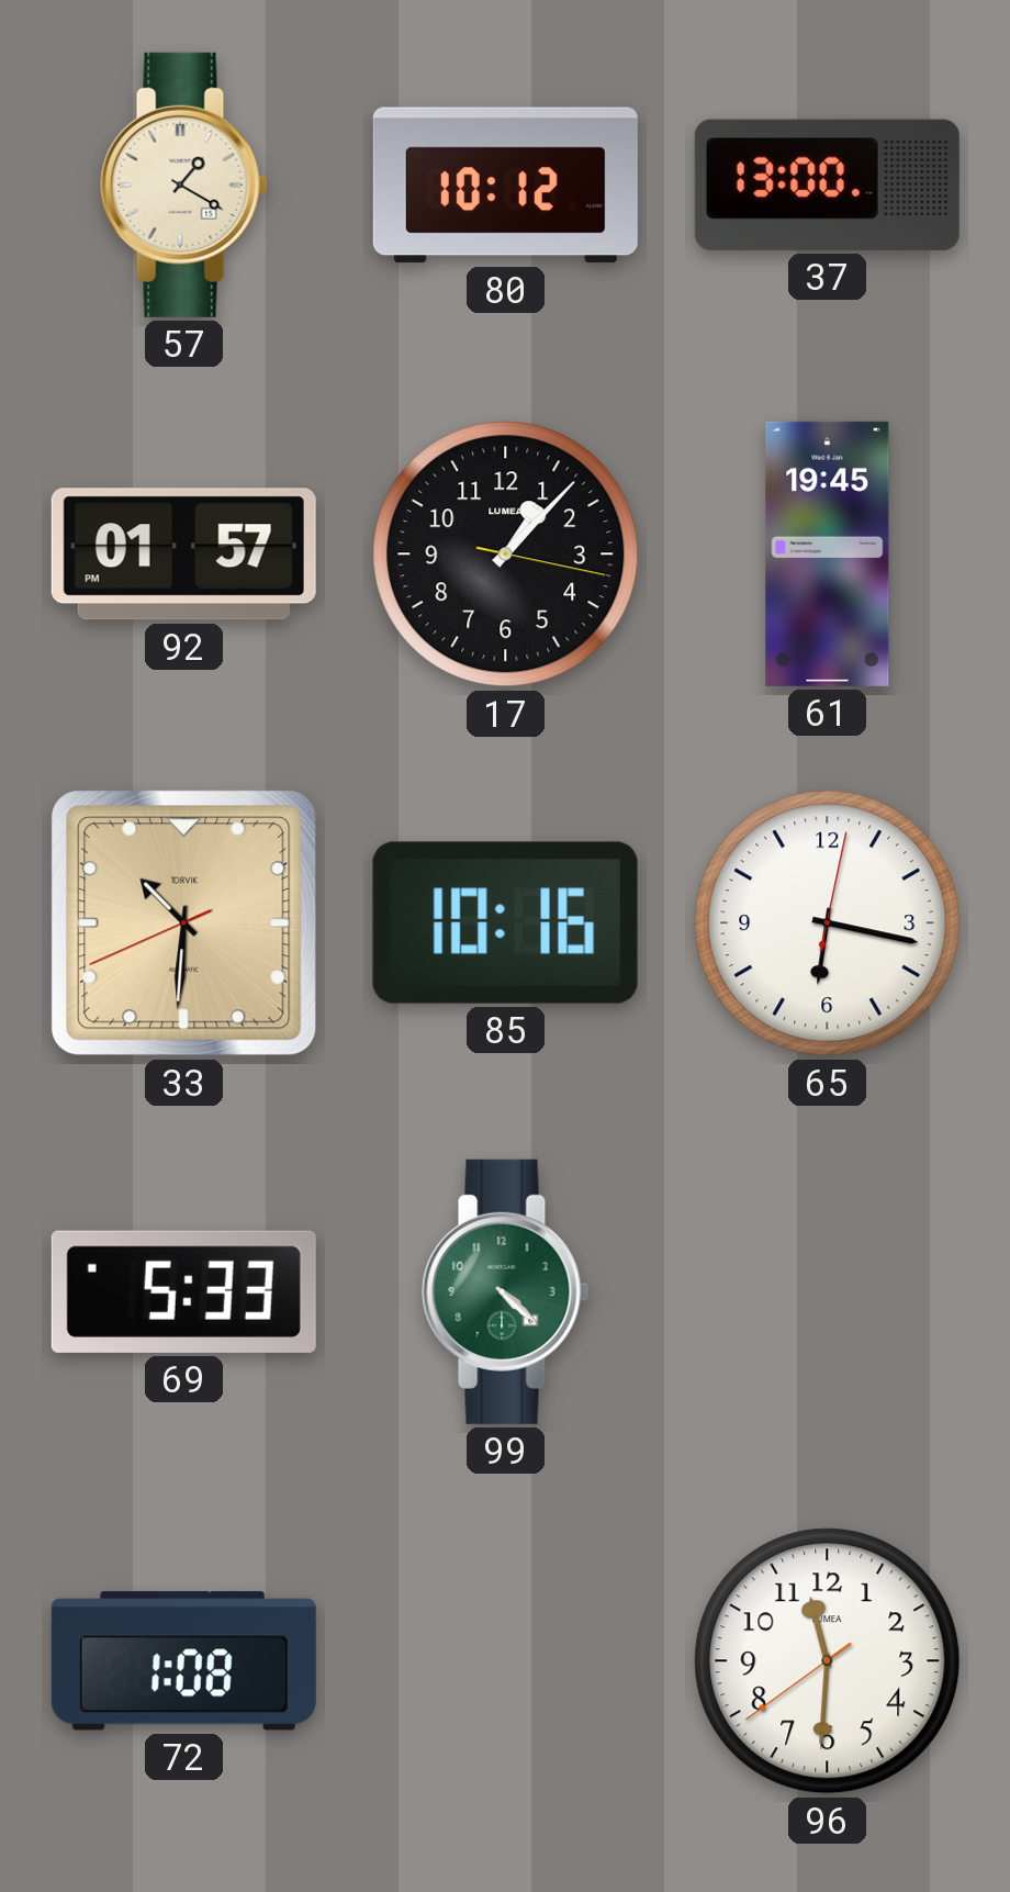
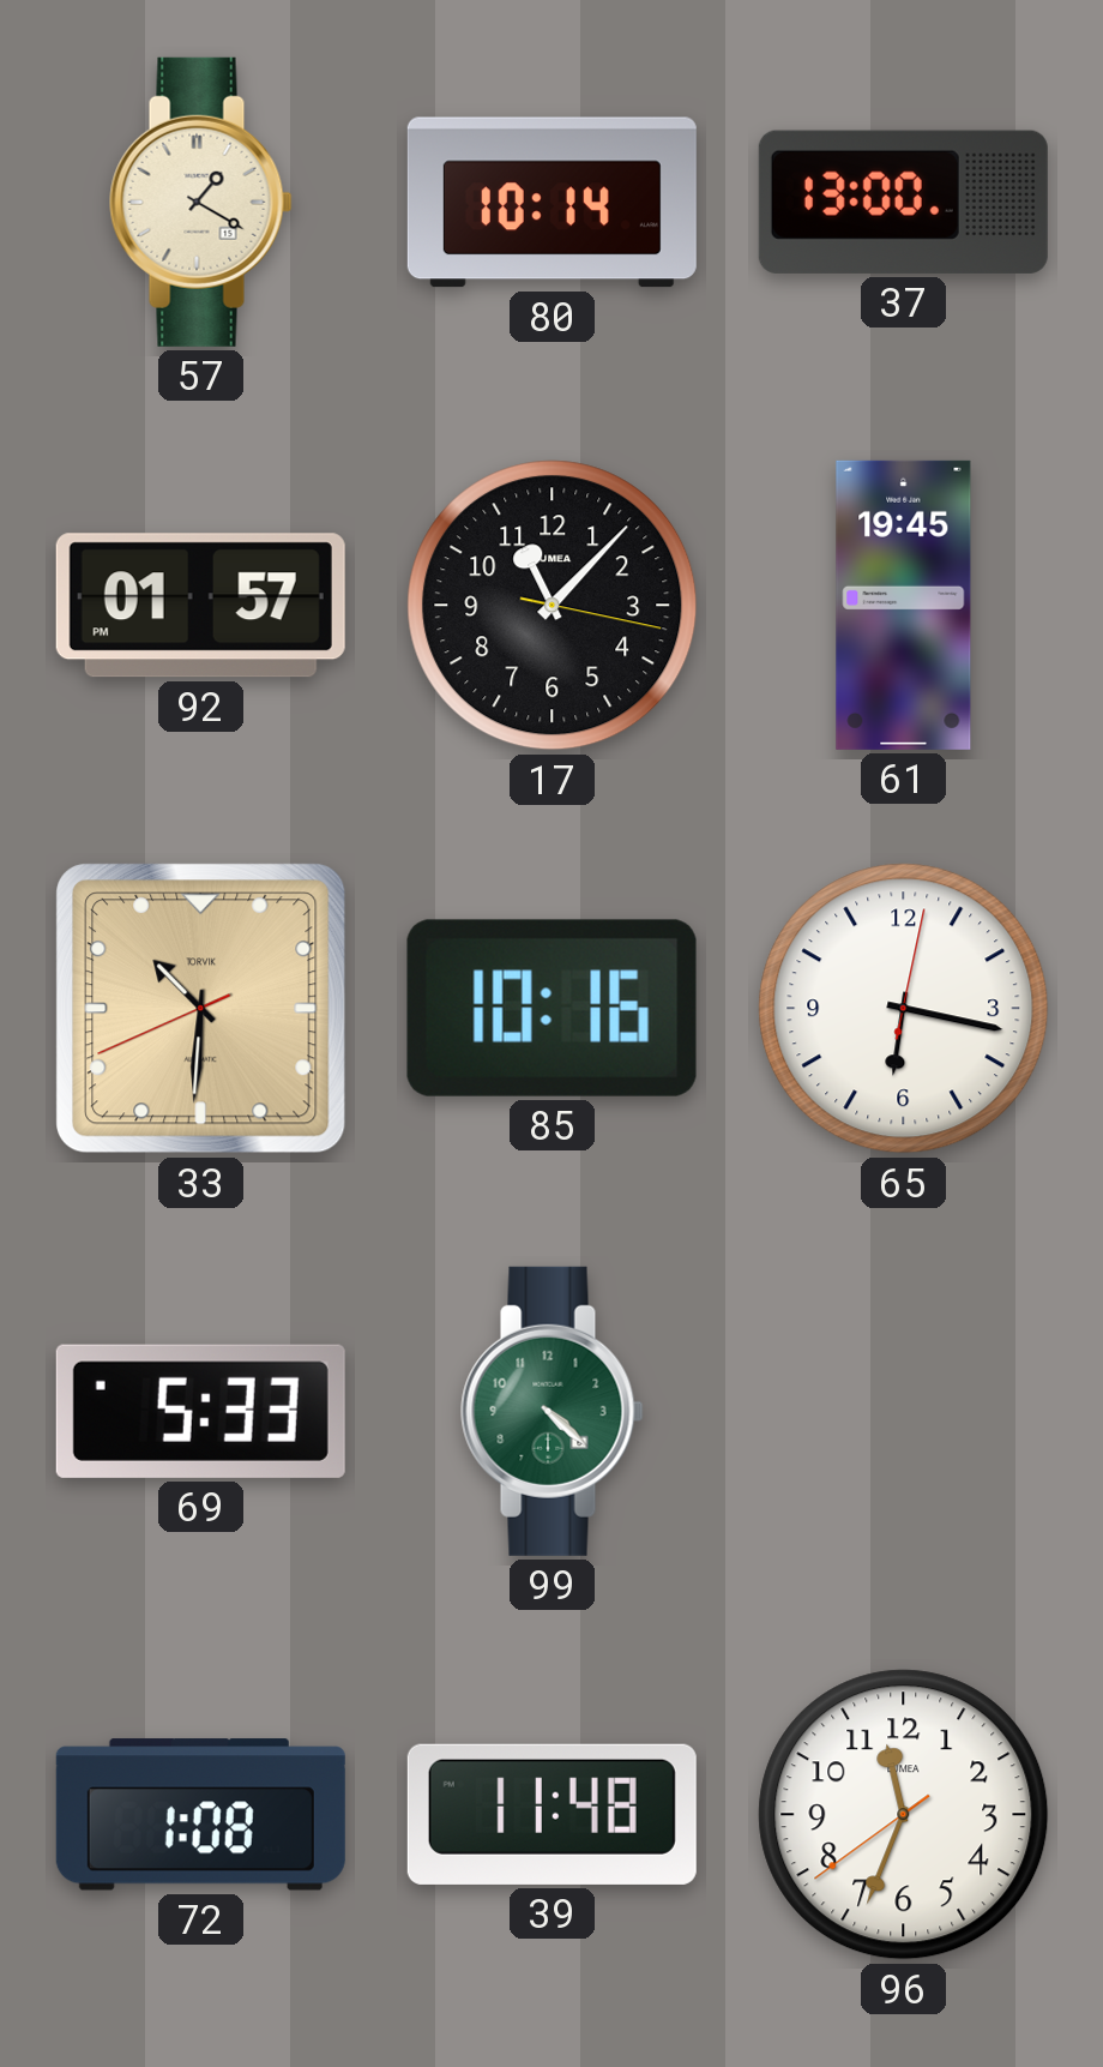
80: 10:12 -> 10:14 (551, 203)
17: 1:07 -> 11:07 (553, 606)
39: none -> 11:48 (551, 1814)
96: 11:30 -> 11:33 (904, 1815)
